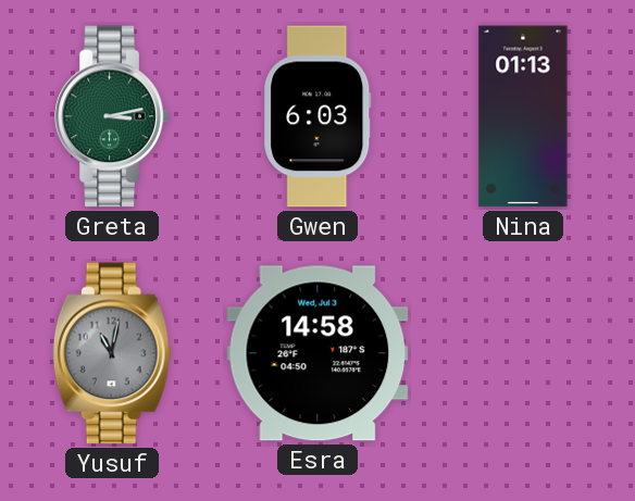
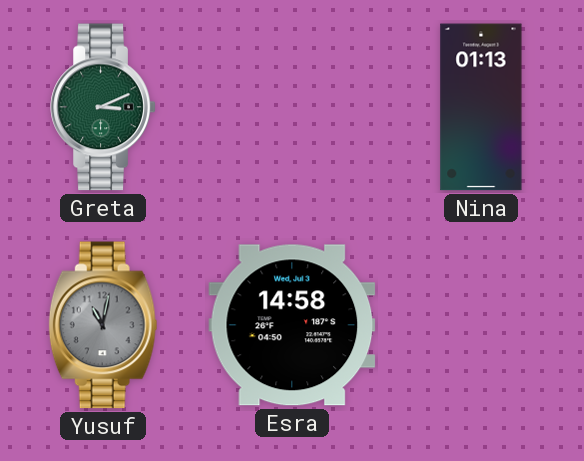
Greta: 3:13 -> 3:11 (103, 107)
Gwen: 6:03 -> none (317, 116)
